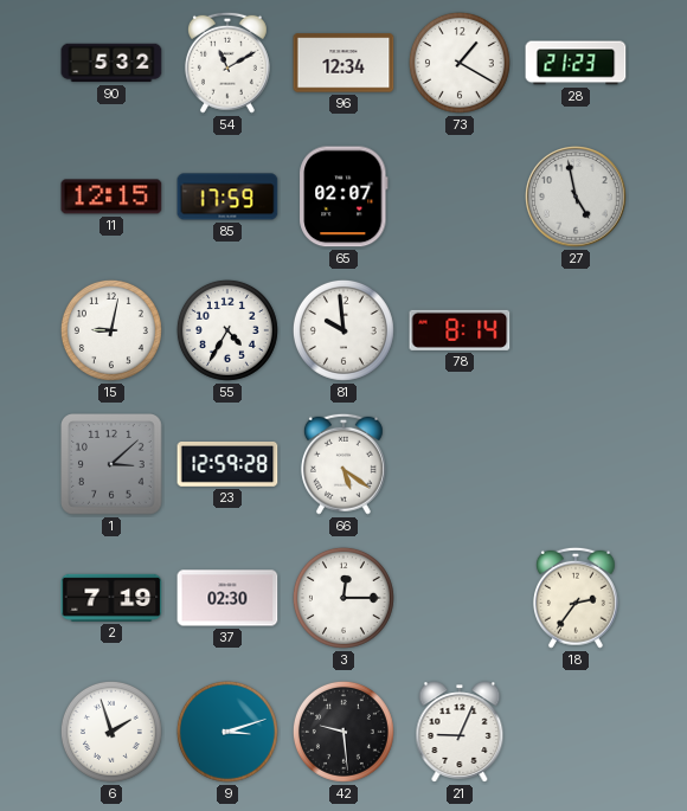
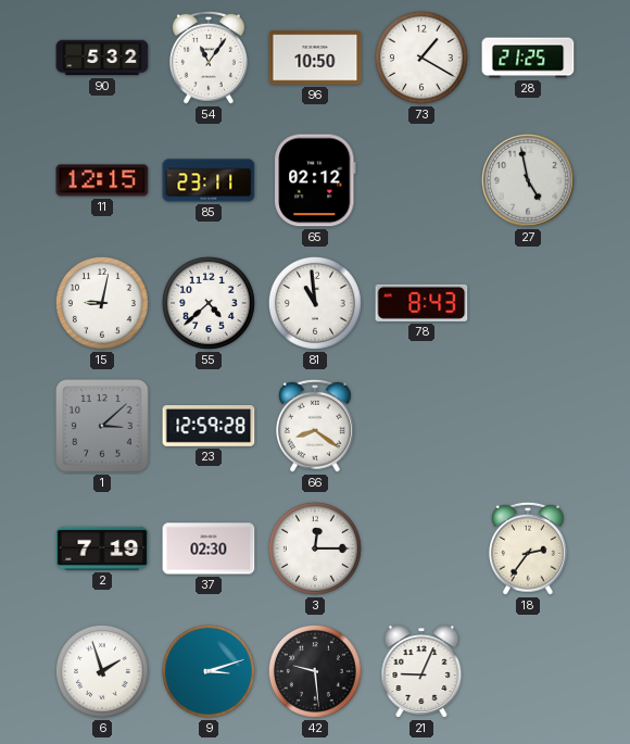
54: 11:10 -> 11:06 (209, 58)
96: 12:34 -> 10:50 (315, 58)
28: 21:23 -> 21:25 (528, 58)
85: 17:59 -> 23:11 (209, 180)
65: 02:07 -> 02:12 (315, 180)
55: 4:35 -> 4:38 (209, 303)
81: 9:59 -> 10:59 (315, 303)
78: 8:14 -> 8:43 (421, 303)
66: 5:21 -> 8:21 (315, 426)
